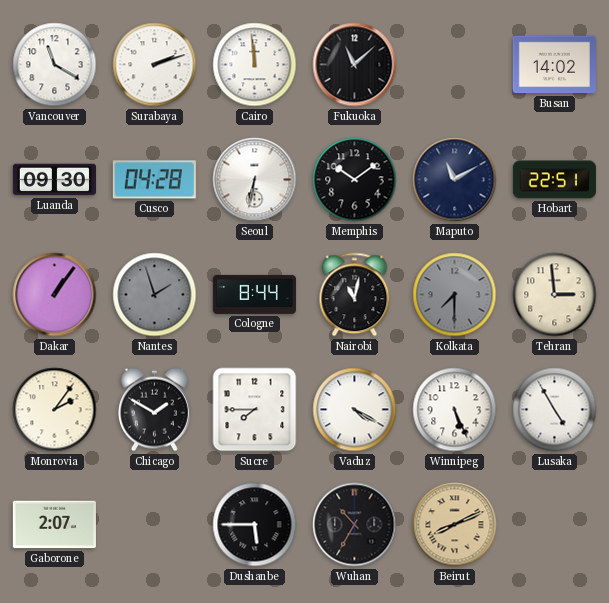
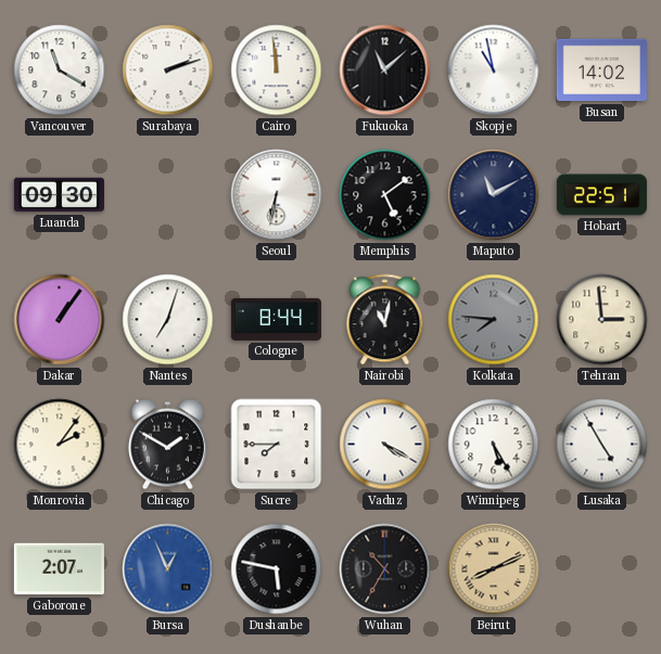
Skopje: none -> 10:58 (494, 70)
Cusco: 04:28 -> none (154, 180)
Memphis: 10:09 -> 5:09 (385, 195)
Nantes: 1:57 -> 7:03 (168, 320)
Nantes dial: grey -> white (168, 320)
Kolkata: 7:30 -> 7:46 (494, 320)
Winnipeg: 5:26 -> 5:25 (494, 445)
Bursa: none -> 12:56 (168, 569)
Dushanbe: 5:45 -> 5:47 (277, 569)
